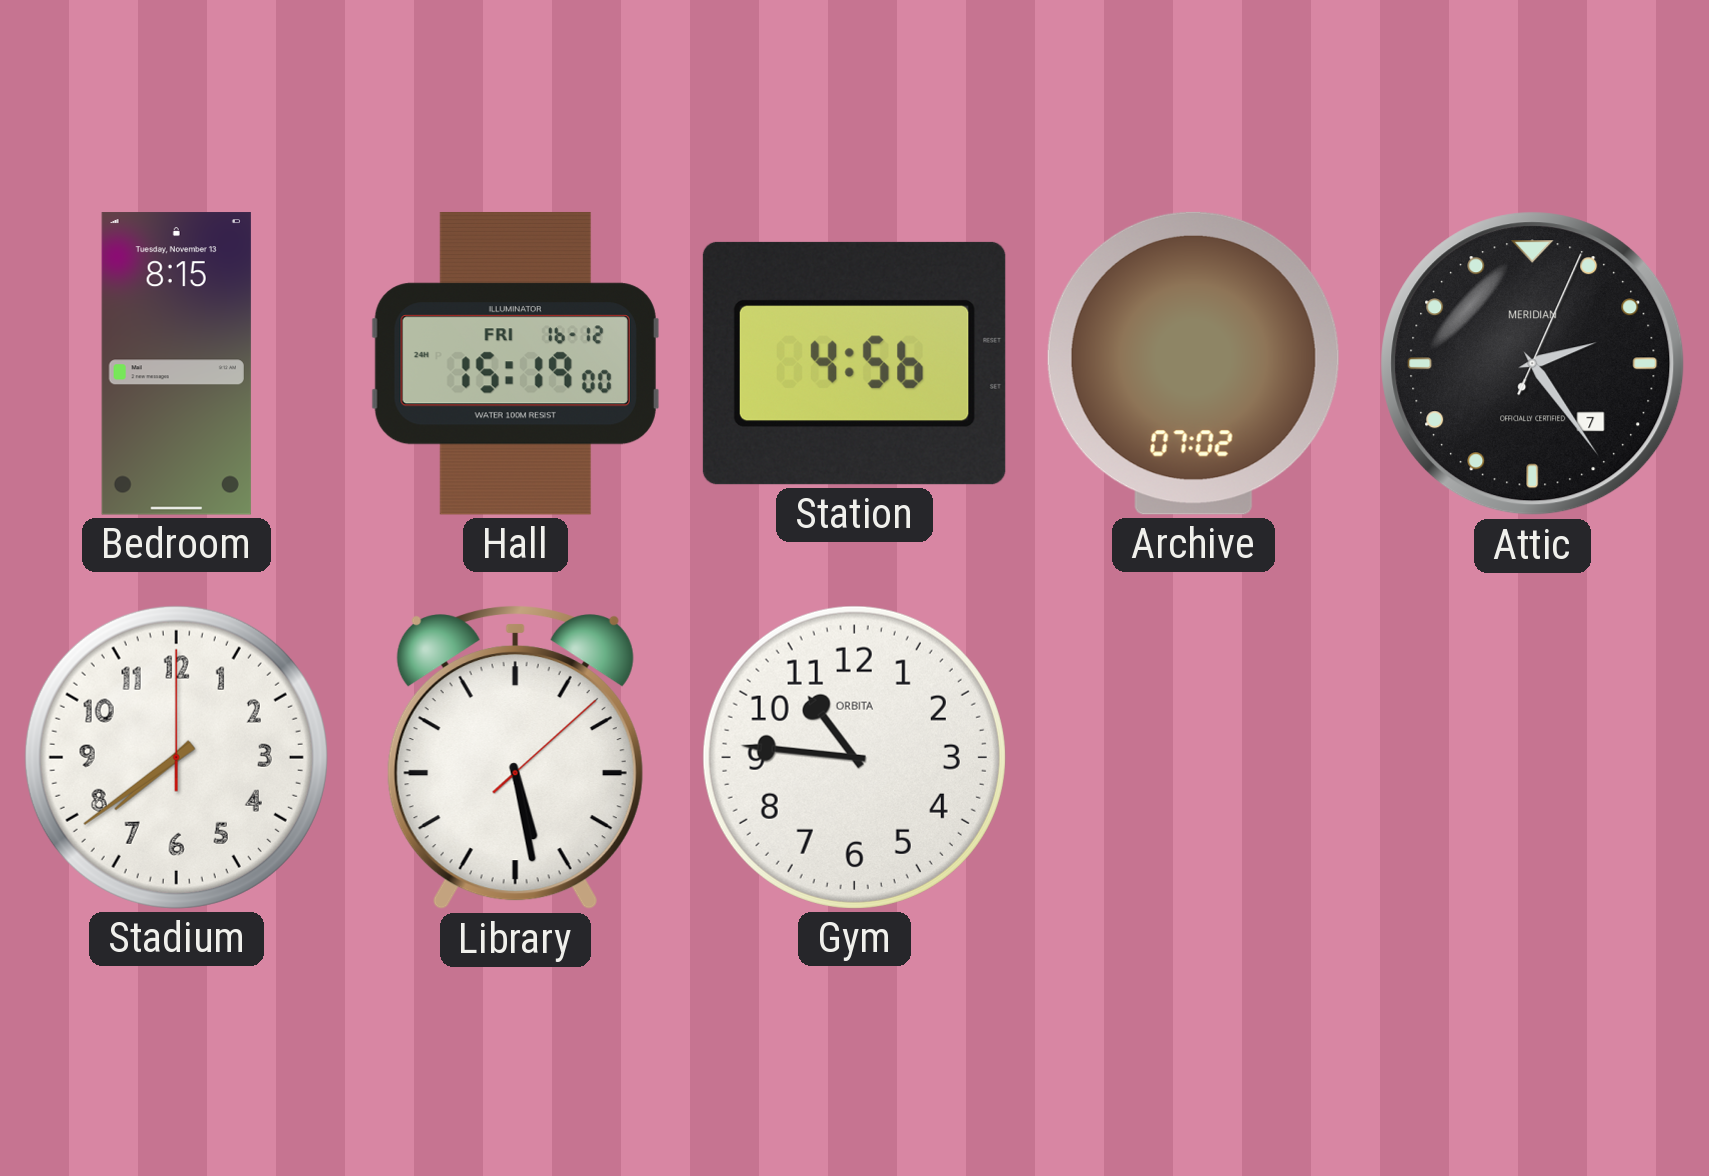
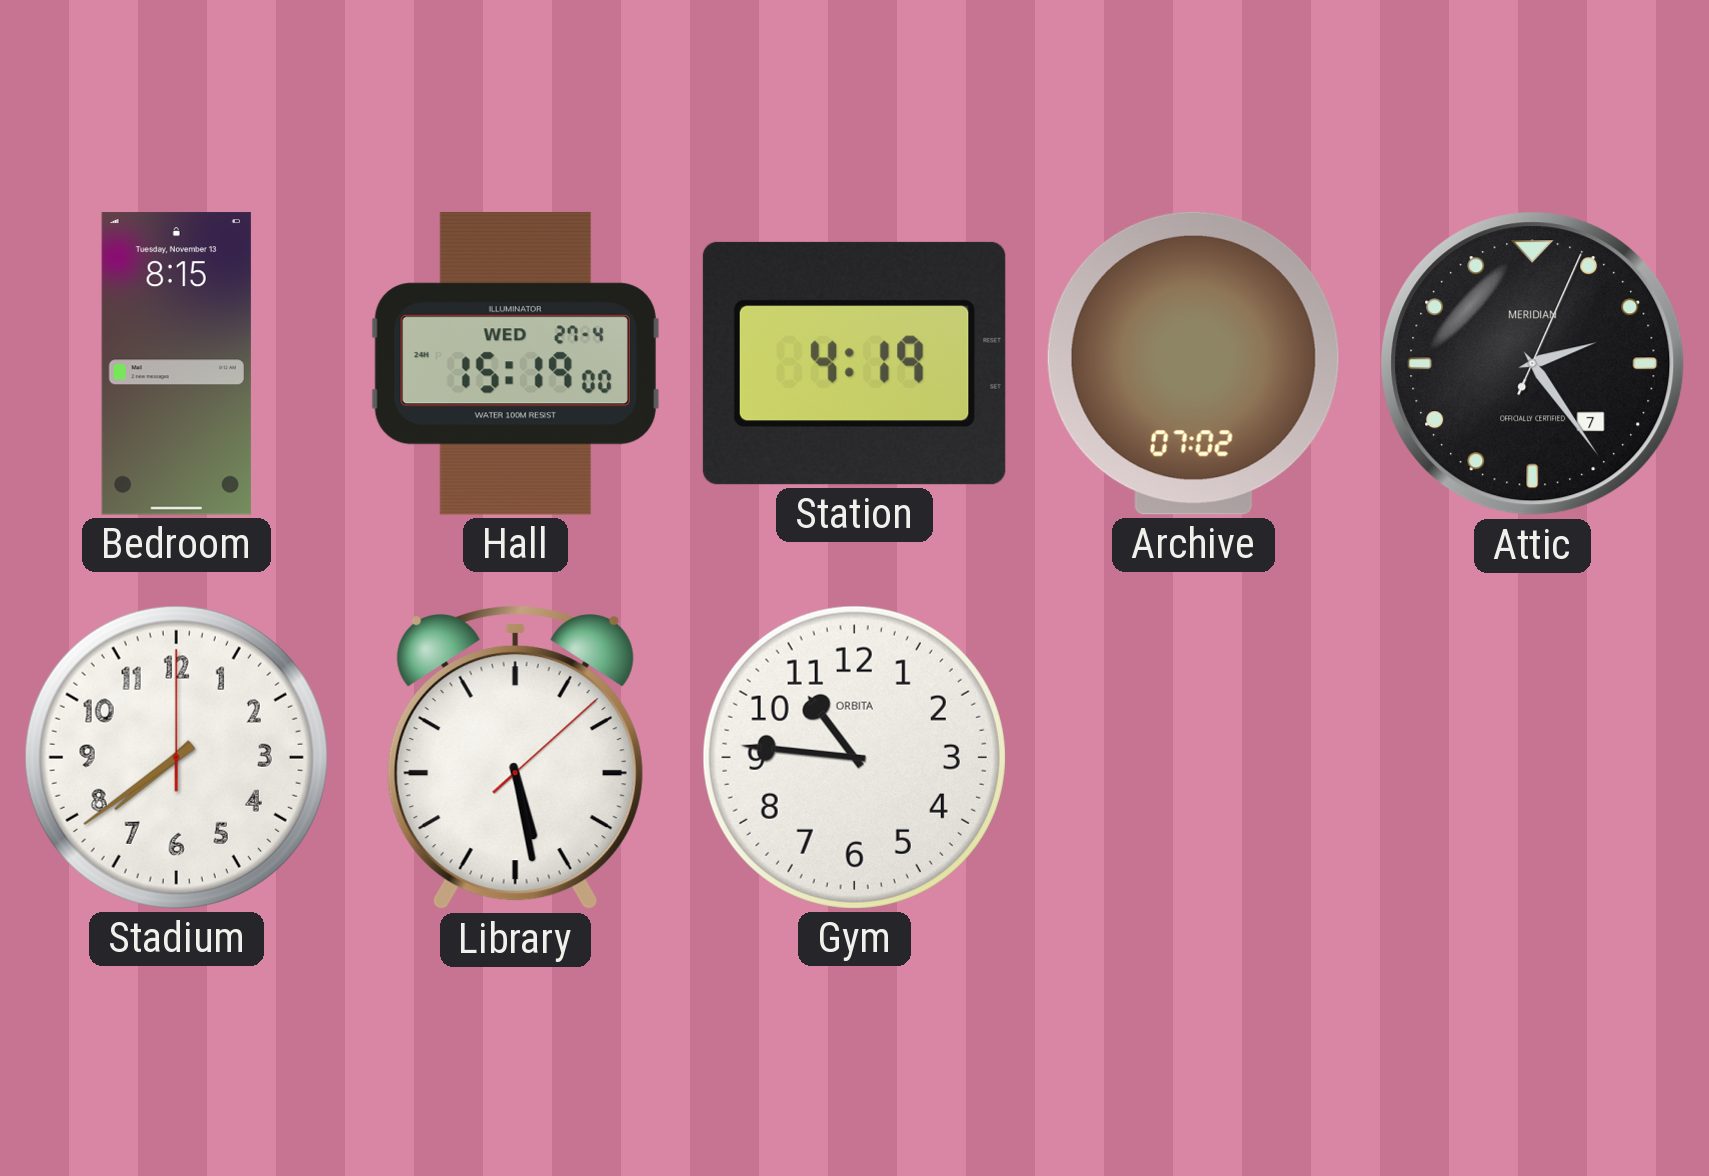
Hall date: FRI 16-12 -> WED 27-4 (515, 363)
Station: 4:56 -> 4:19 (854, 363)
